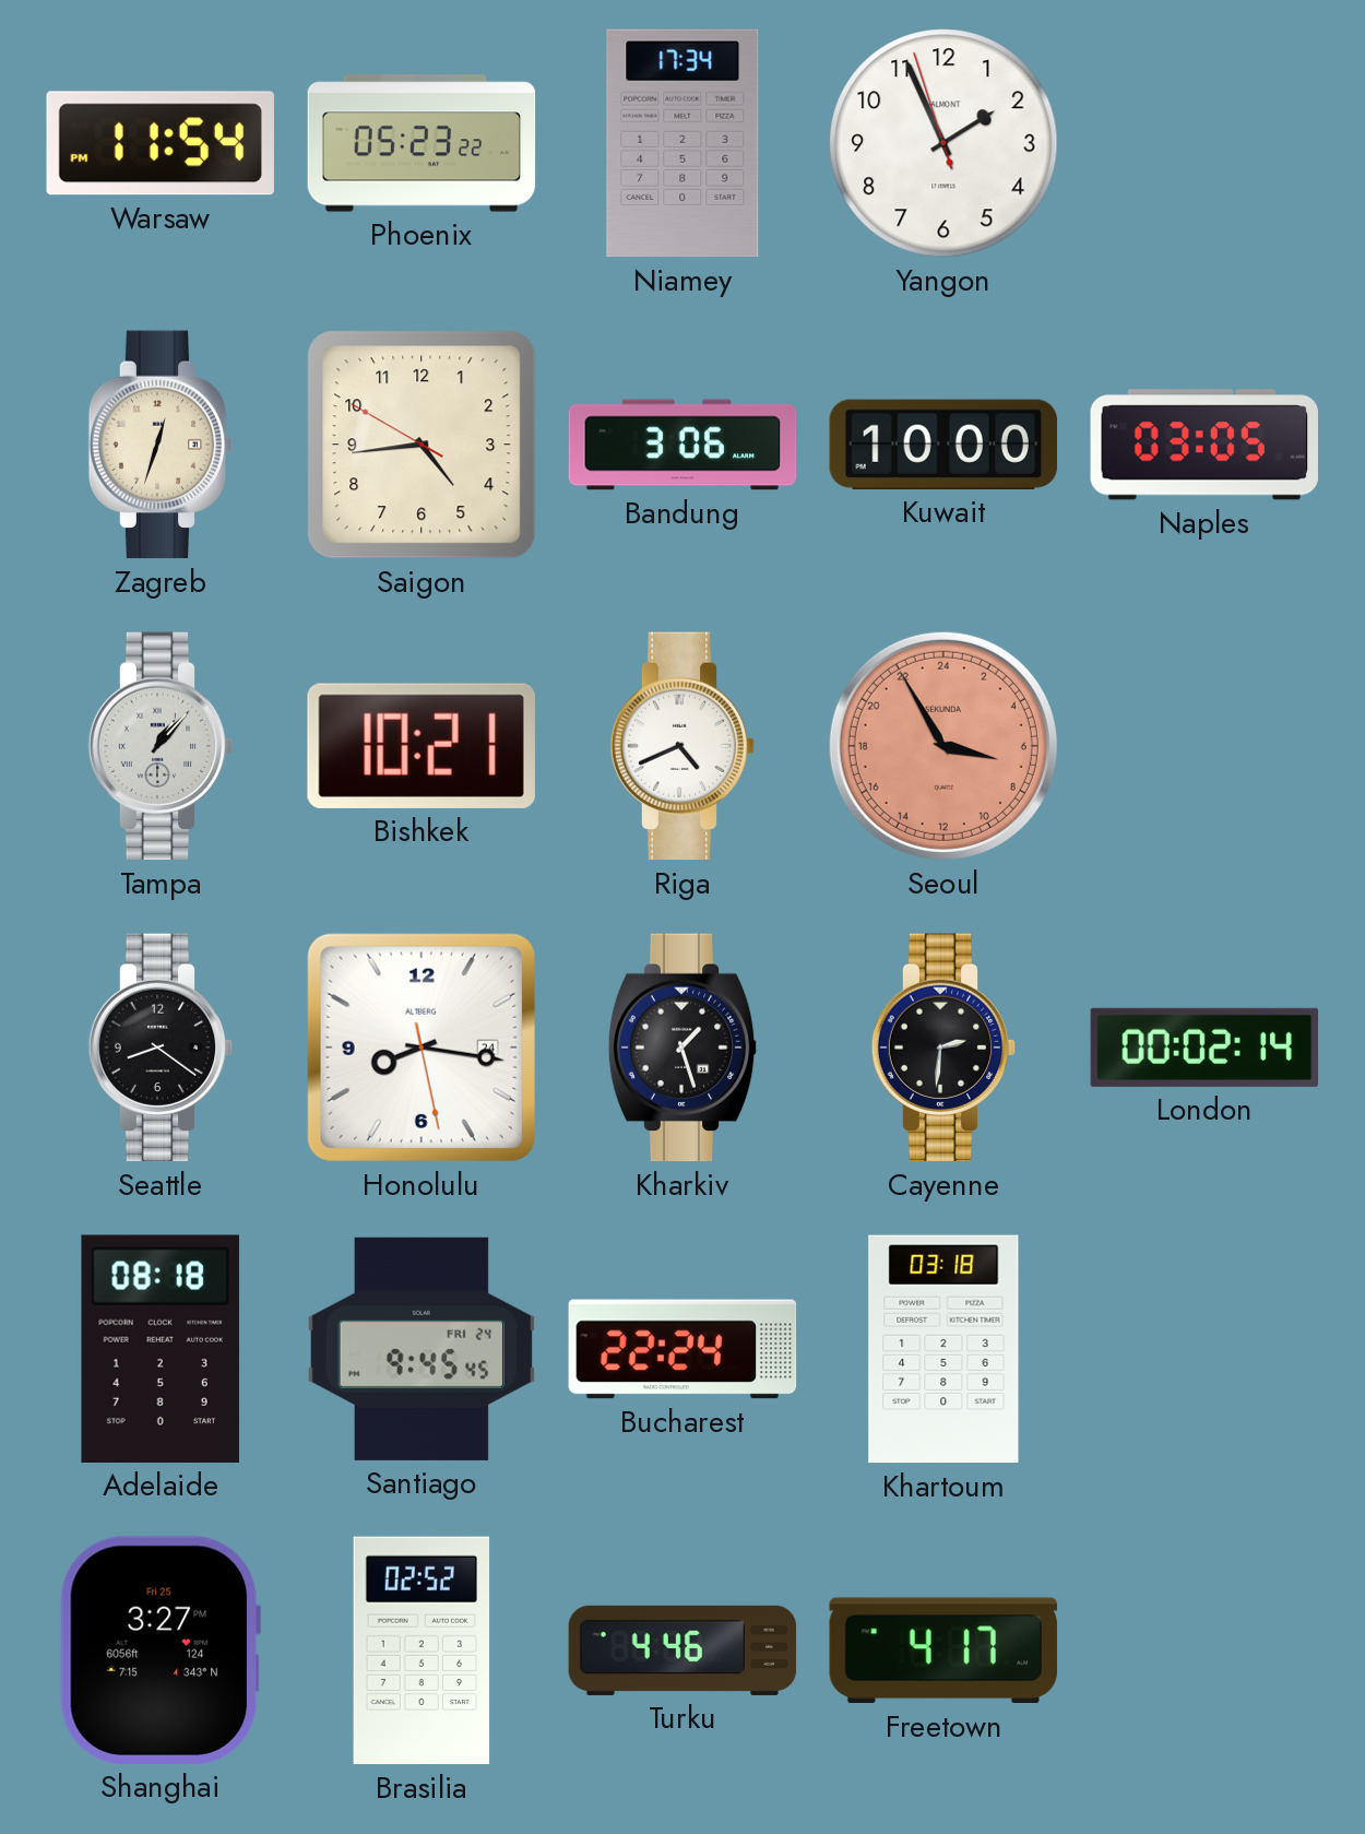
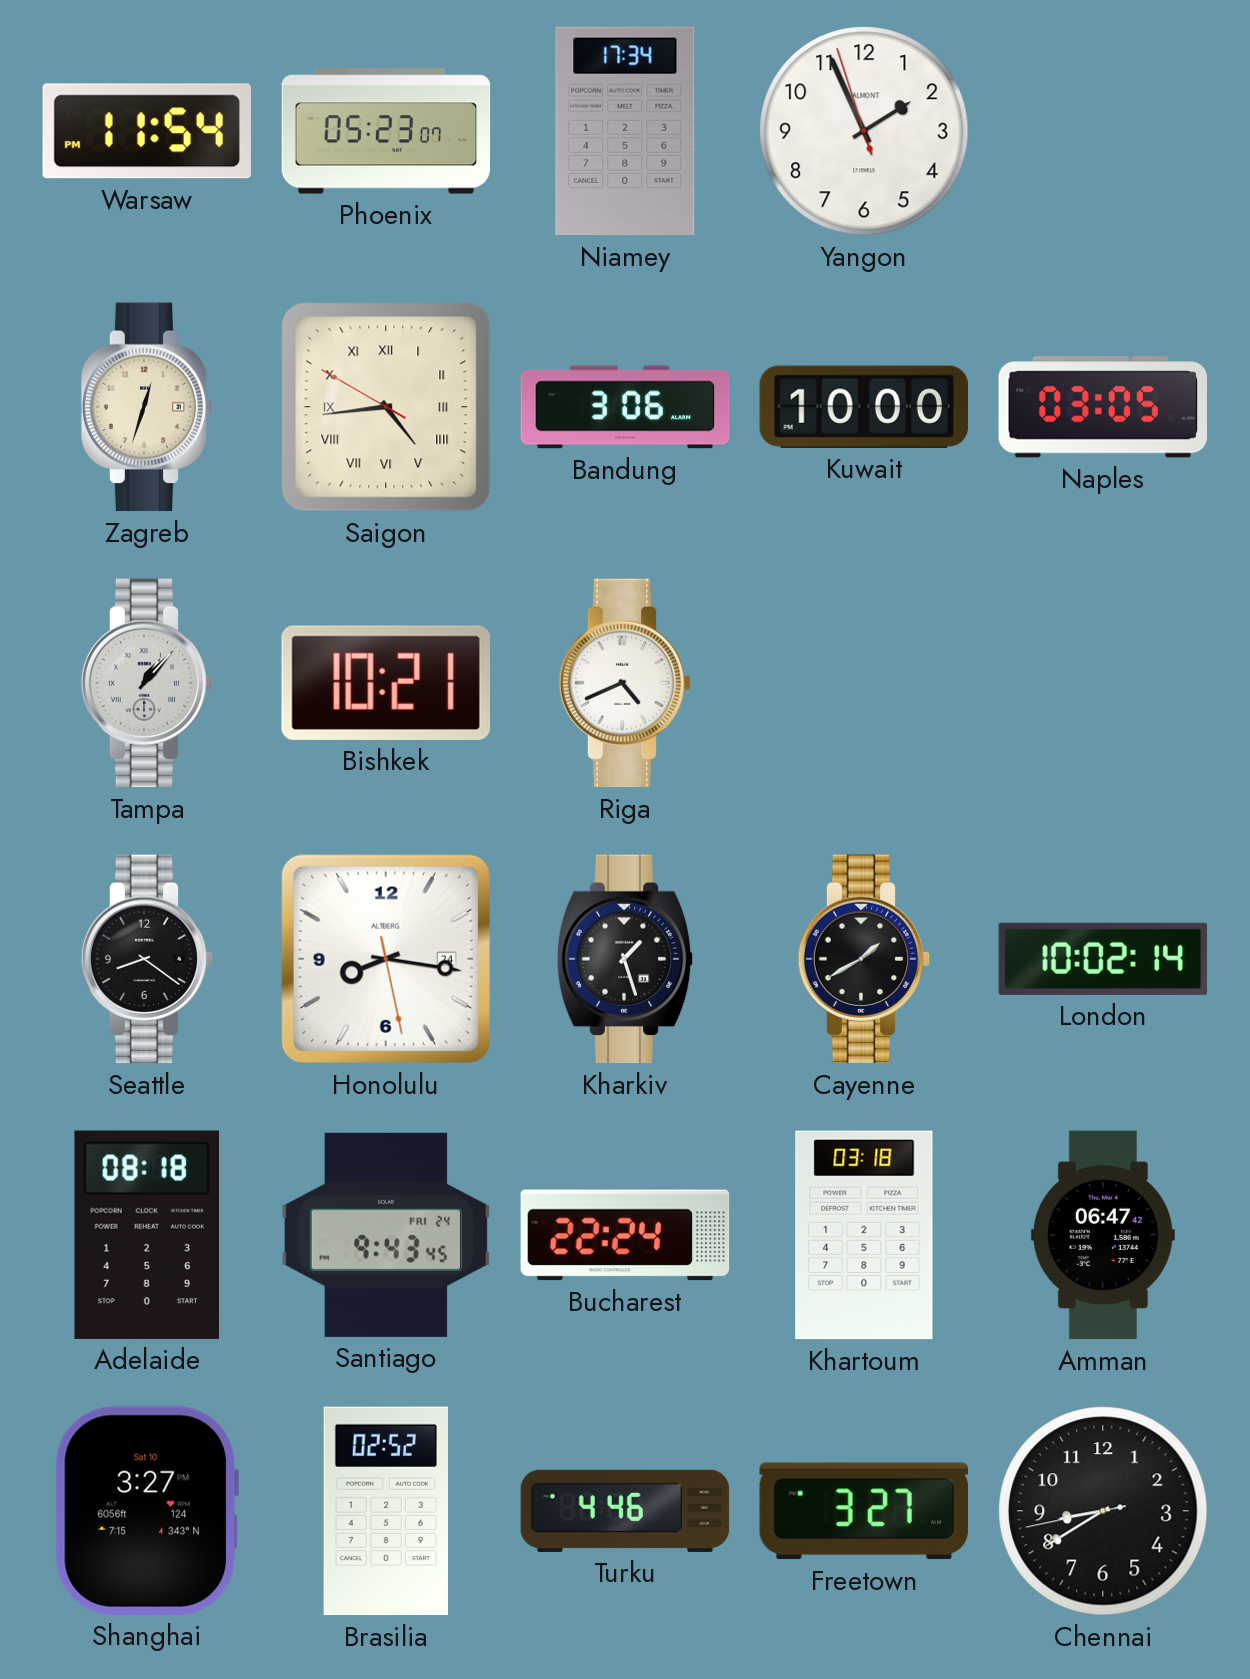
Phoenix: 05:23:22 -> 05:23:07 (386, 131)
Saigon numerals: Arabic -> Roman (386, 407)
Seoul: 6:55 -> none (943, 746)
Cayenne: 2:31 -> 1:40 (864, 959)
London: 00:02 -> 10:02 (1103, 959)
Santiago: 9:45 -> 9:43 (386, 1235)
Amman: none -> 06:47 (1103, 1235)
Shanghai date: Fri 25 -> Sat 10 (146, 1511)
Freetown: 4:17 -> 3:27 (864, 1511)
Chennai: none -> 8:39 (1103, 1511)
